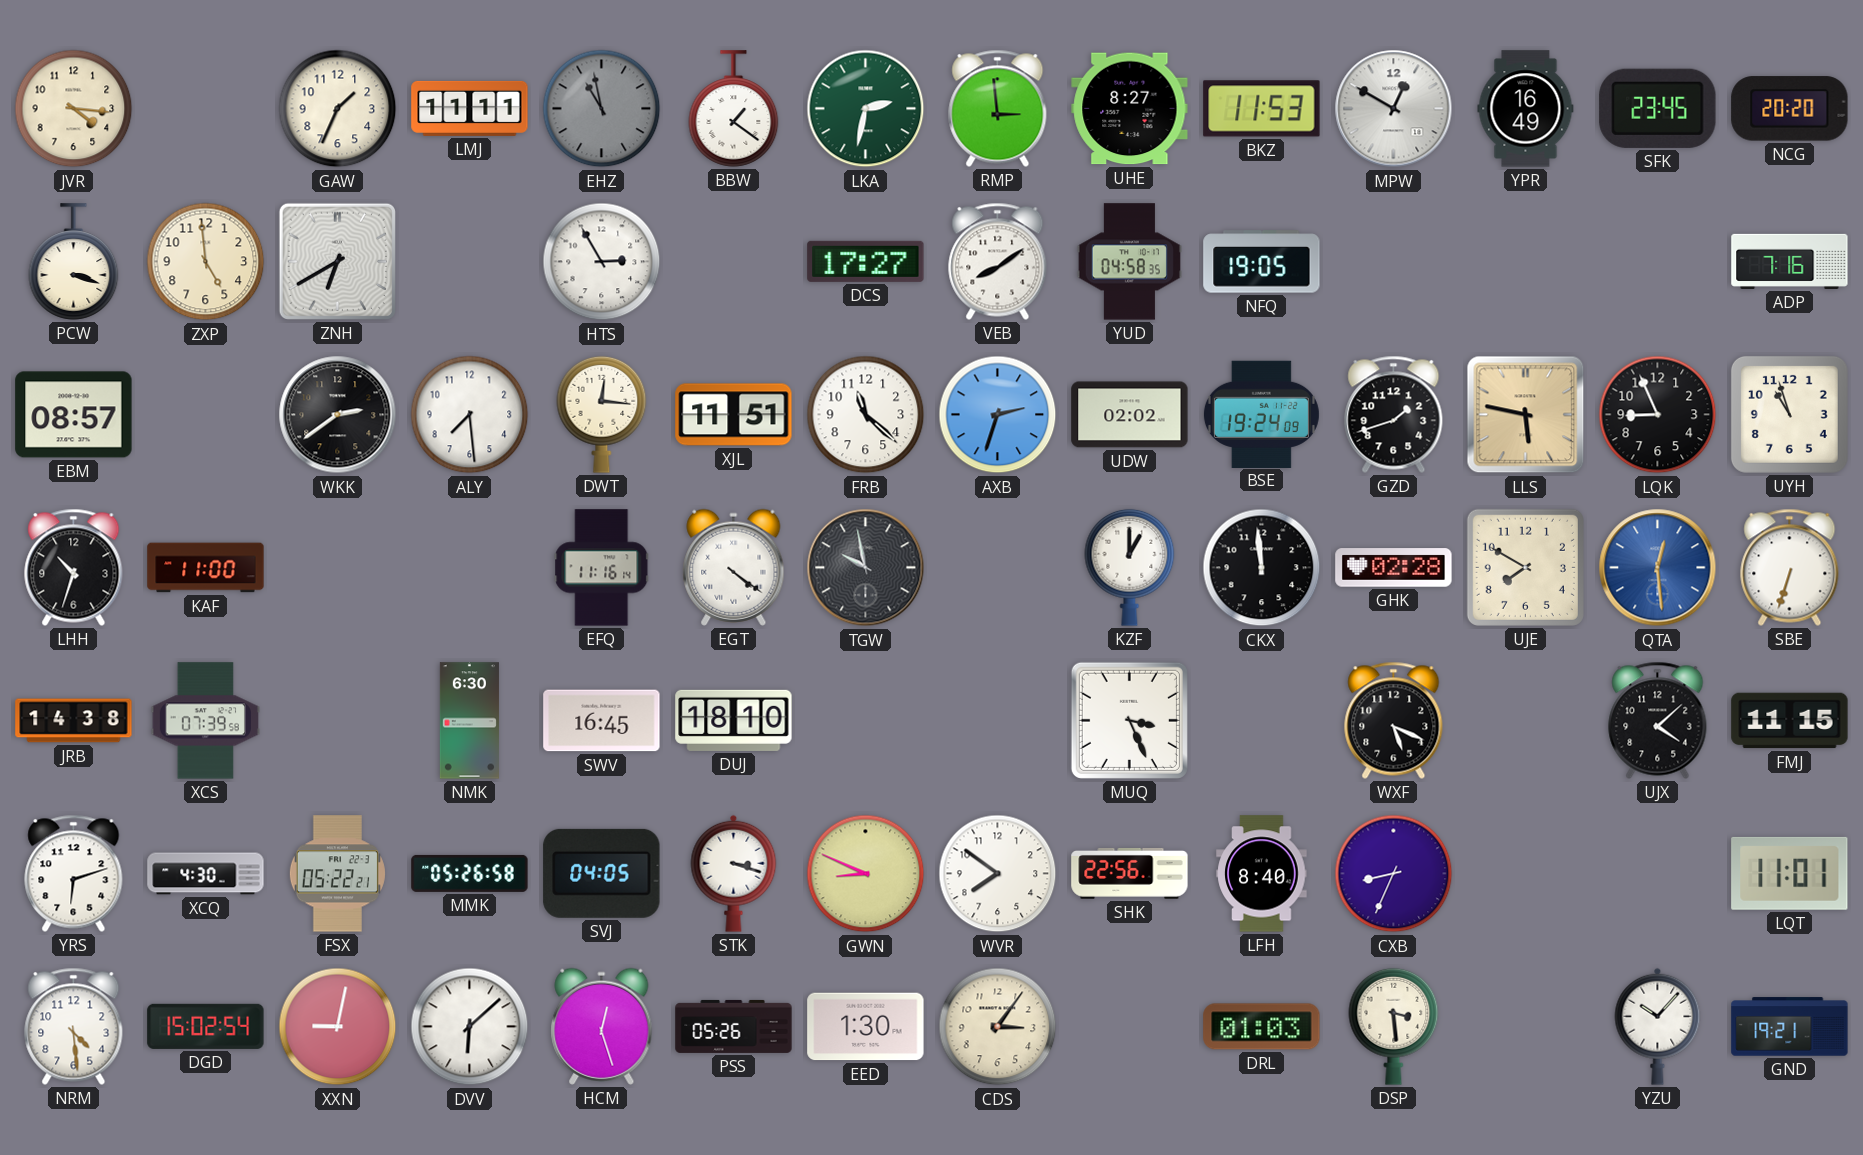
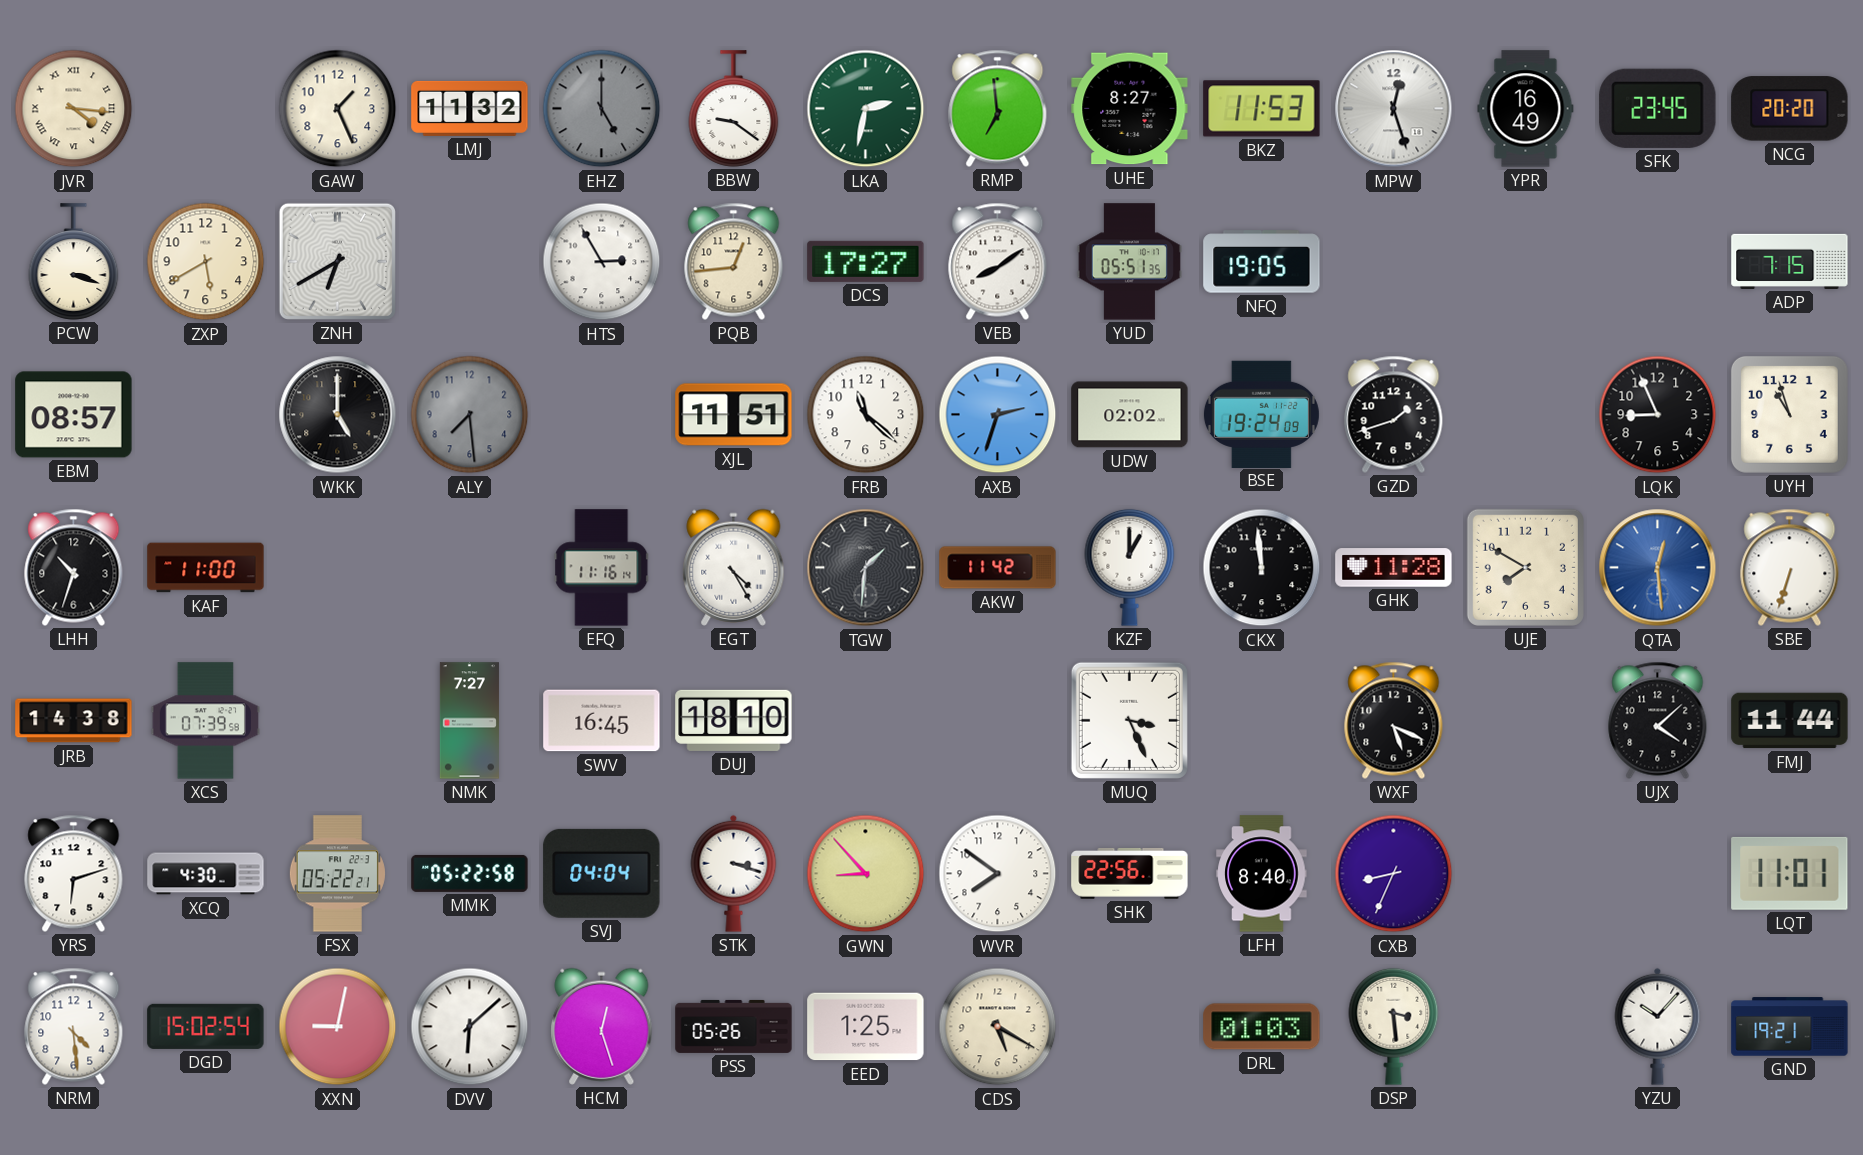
JVR numerals: Arabic -> Roman (74, 109)
GAW: 1:34 -> 1:26 (338, 109)
LMJ: 11:11 -> 11:32 (470, 108)
EHZ: 10:58 -> 5:00 (602, 109)
BBW: 1:21 -> 9:21 (734, 109)
RMP: 2:59 -> 6:59 (998, 108)
MPW: 12:50 -> 12:27 (1394, 109)
ZXP: 4:59 -> 5:40 (206, 262)
PQB: none -> 12:44 (734, 261)
YUD: 04:58 -> 05:51 (1129, 262)
ADP: 7:16 -> 7:15 (1790, 261)
WKK: 2:39 -> 5:00 (338, 415)
ALY dial: white -> grey (470, 415)
DWT: 12:16 -> none (602, 414)
LLS: 5:47 -> none (1526, 415)
EGT: 4:21 -> 4:25 (734, 567)
TGW: 9:58 -> 1:31 (866, 568)
AKW: none -> 11:42 (998, 568)
GHK: 02:28 -> 11:28 (1394, 568)
NMK: 6:30 -> 7:27 (469, 721)
FMJ: 11:15 -> 11:44 (1790, 721)
MMK: 05:26 -> 05:22 (470, 873)
SVJ: 04:05 -> 04:04 (602, 873)
GWN: 8:49 -> 8:53 (866, 874)
EED: 1:30 -> 1:25 (866, 1027)
CDS: 3:06 -> 5:20 (998, 1027)
